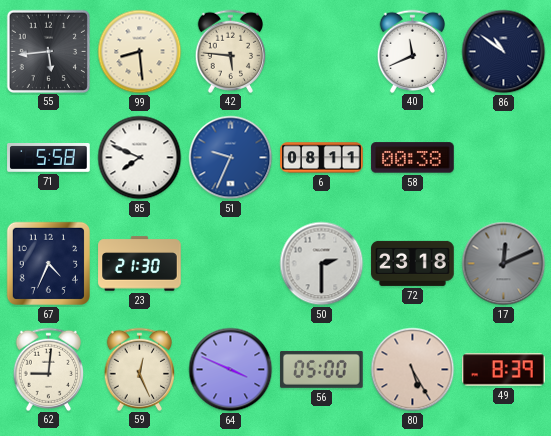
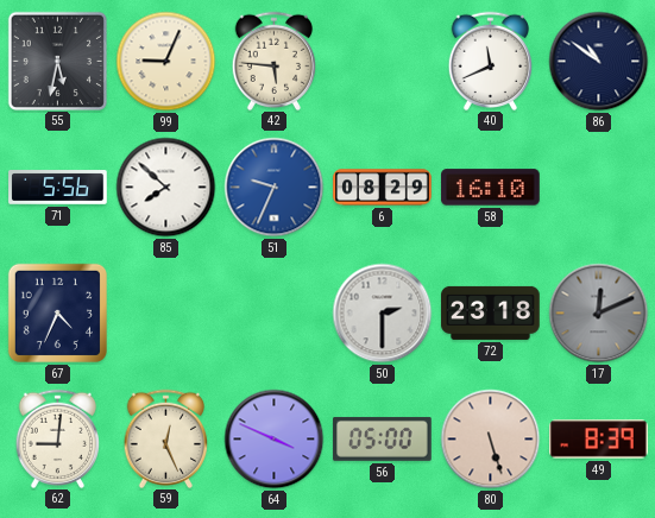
55: 5:44 -> 5:32 (57, 61)
99: 8:29 -> 9:04 (166, 62)
71: 5:58 -> 5:56 (58, 188)
85: 7:49 -> 7:52 (166, 188)
6: 08:11 -> 08:29 (383, 188)
58: 00:38 -> 16:10 (491, 188)
23: 21:30 -> none (140, 264)
80: 5:25 -> 5:27 (491, 440)
